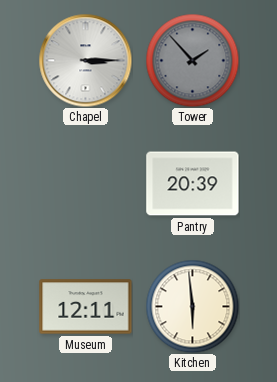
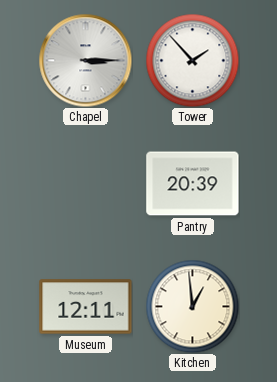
Tower dial: grey -> white (192, 60)
Kitchen: 5:59 -> 12:59 (192, 306)
